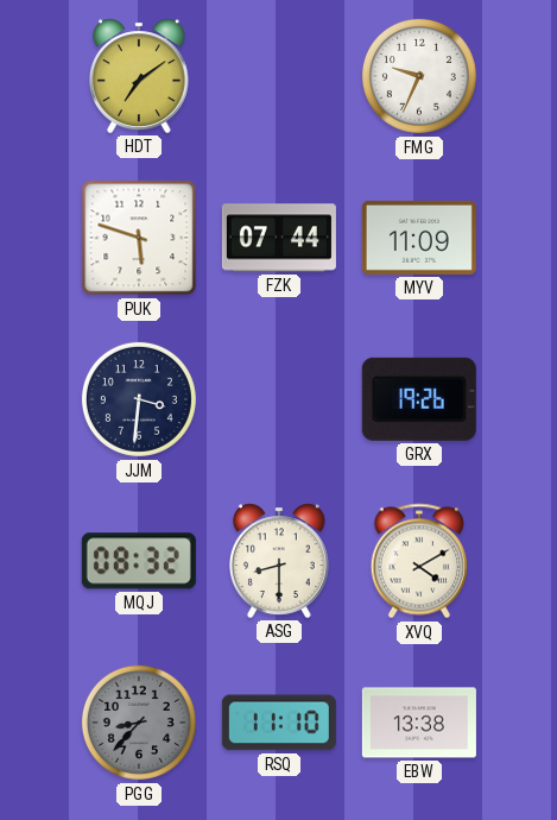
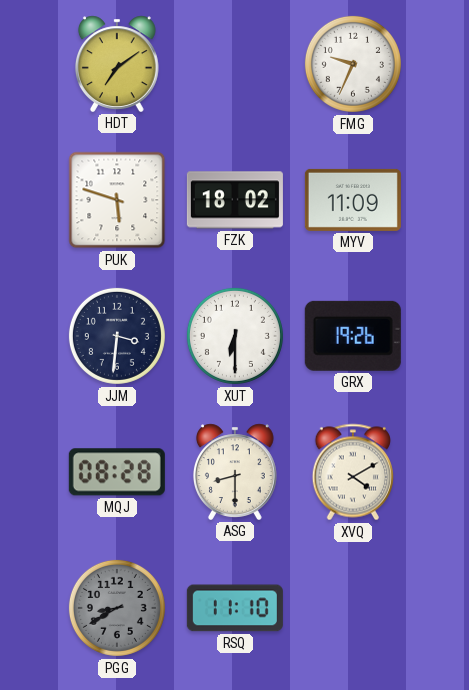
FZK: 07:44 -> 18:02 (235, 200)
XUT: none -> 6:30 (235, 336)
MQJ: 08:32 -> 08:28 (117, 472)
PGG: 8:37 -> 8:40 (117, 608)
EBW: 13:38 -> none (419, 723)
